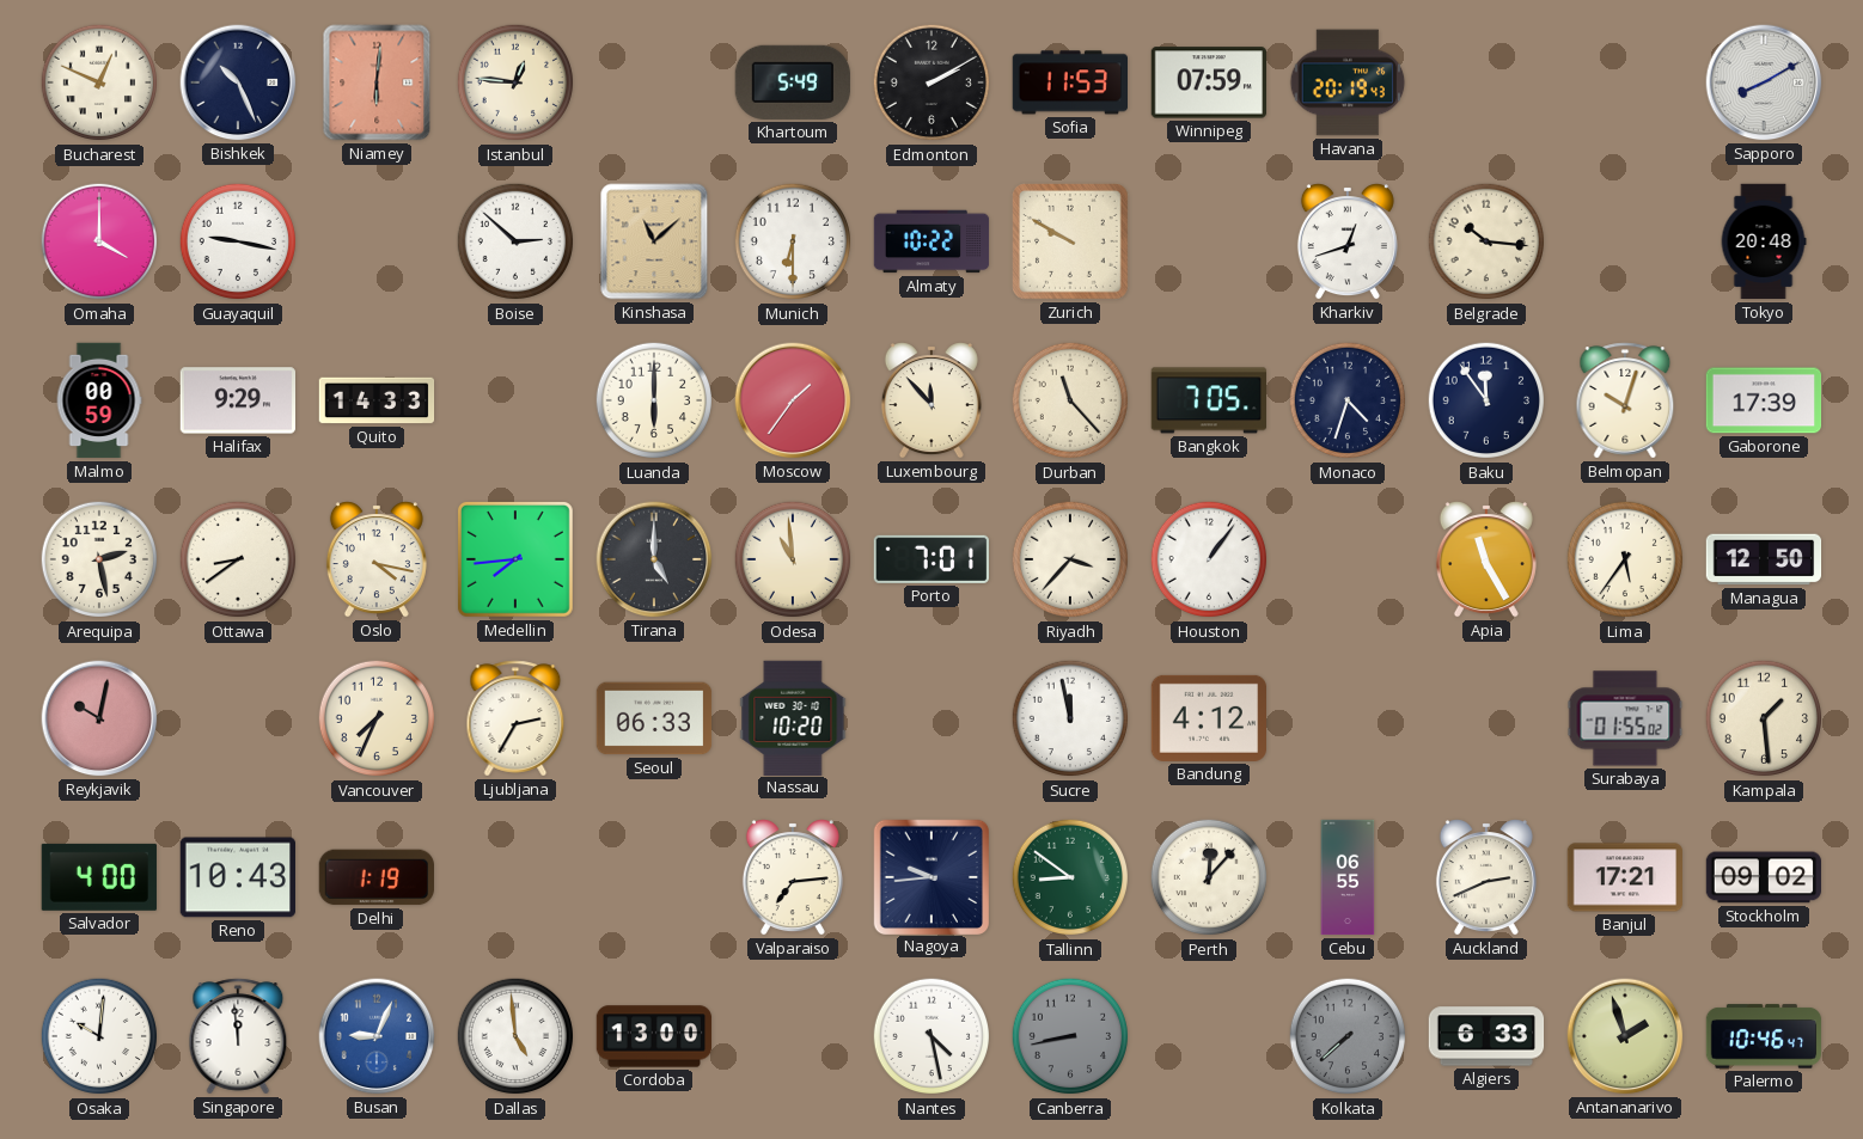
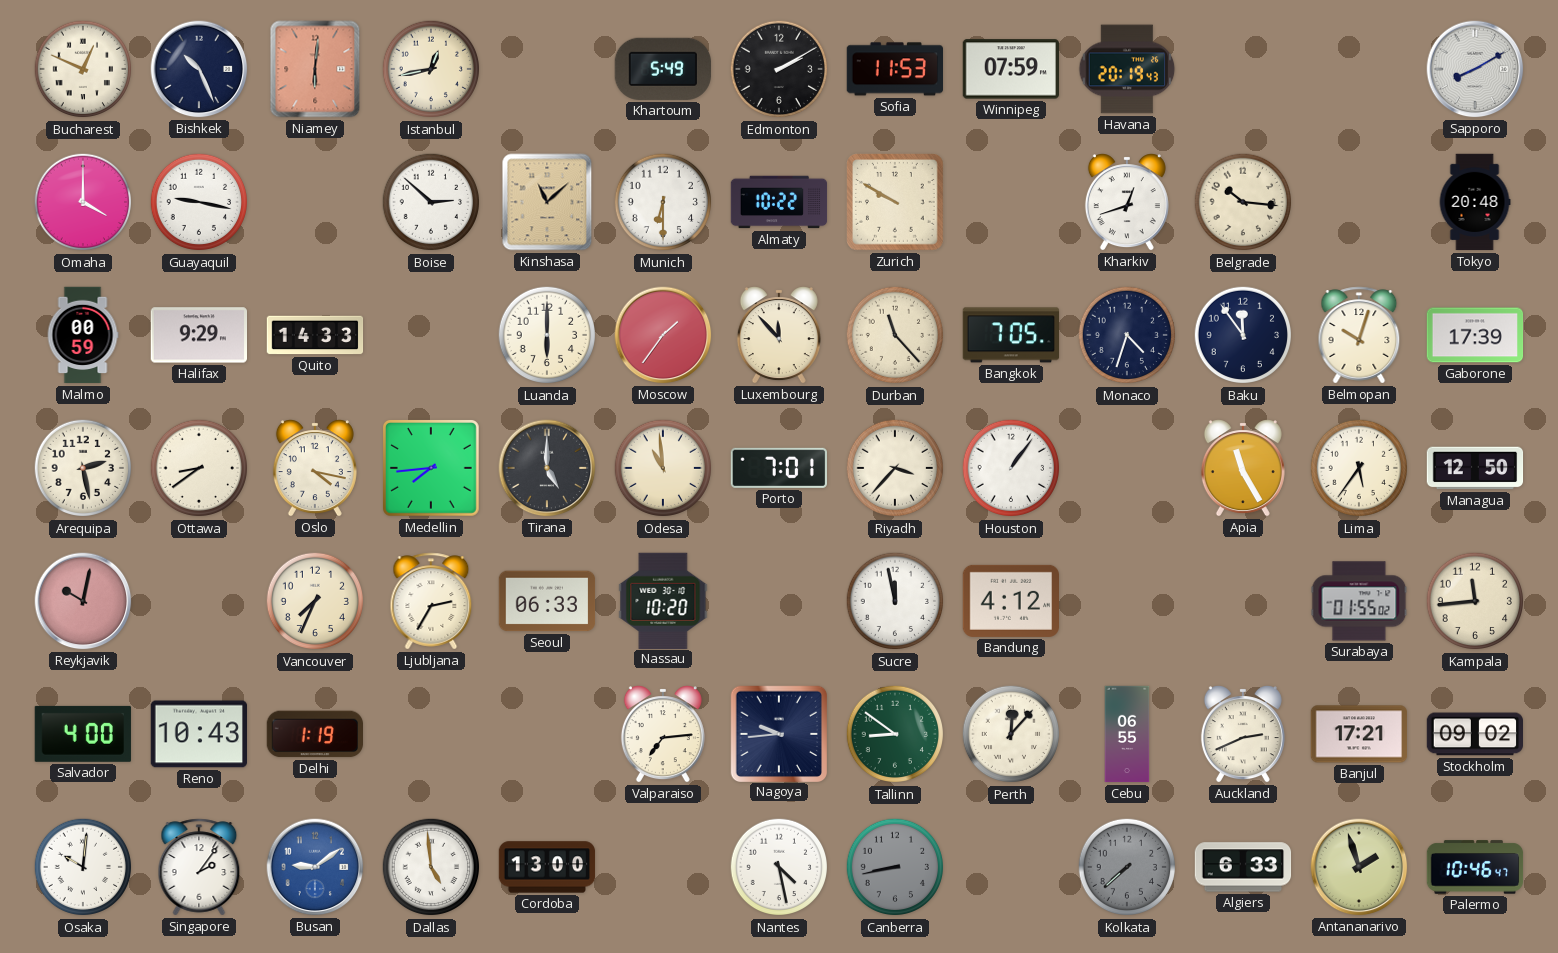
Istanbul: 12:46 -> 12:43 (431, 69)
Kampala: 1:29 -> 11:44 (1475, 601)
Singapore: 11:59 -> 2:06 (199, 867)
Busan: 9:04 -> 9:09 (315, 867)
